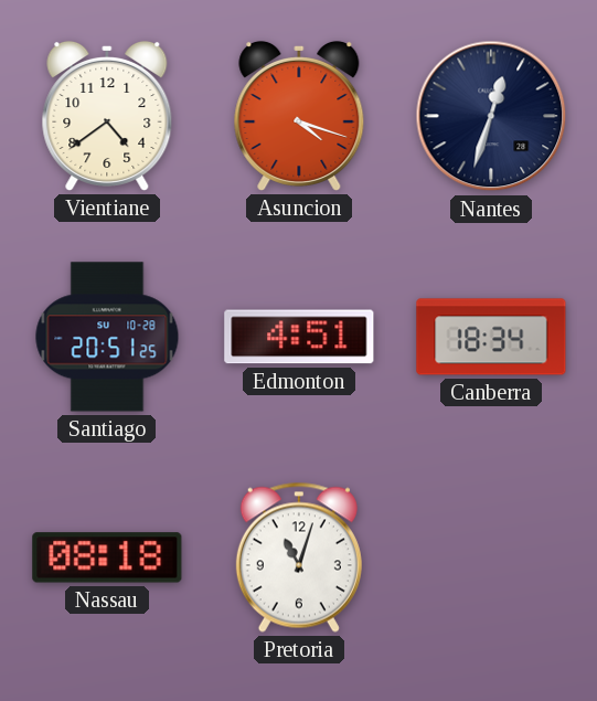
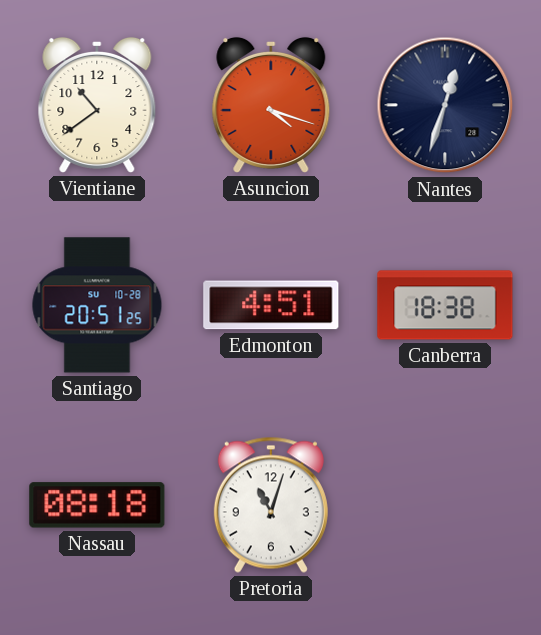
Vientiane: 4:39 -> 10:39 (97, 105)
Canberra: 18:34 -> 18:38 (445, 305)
